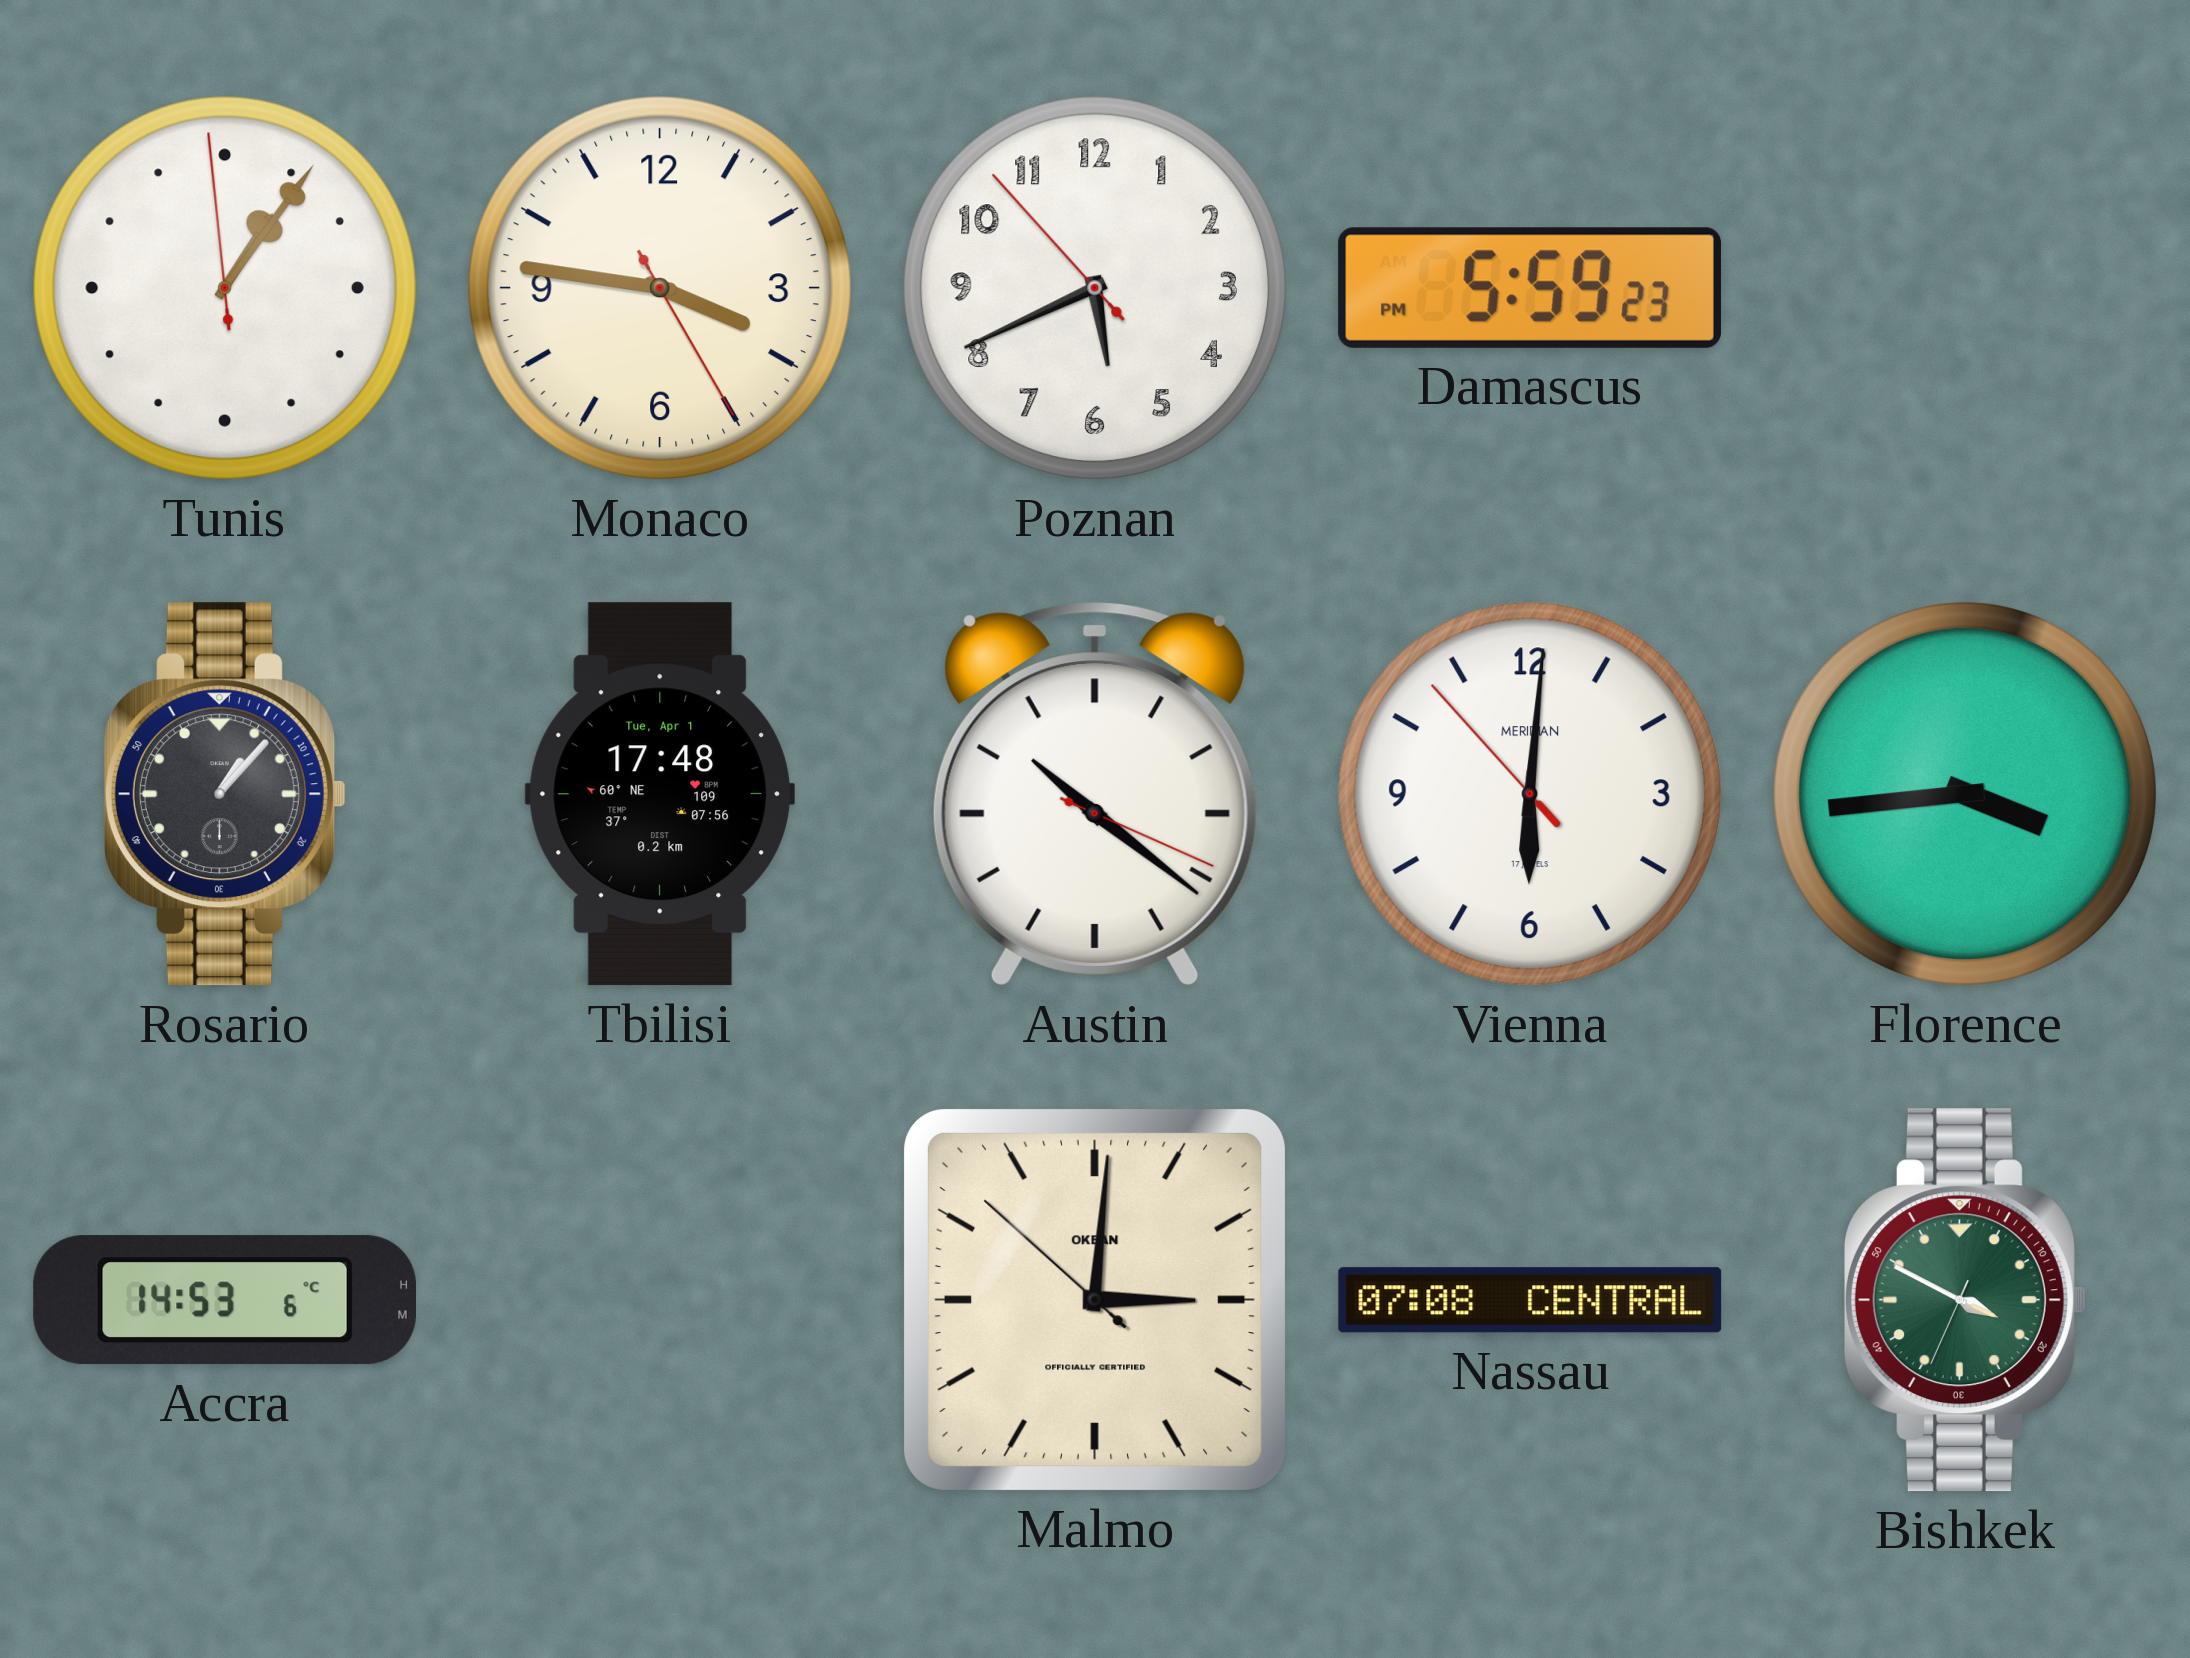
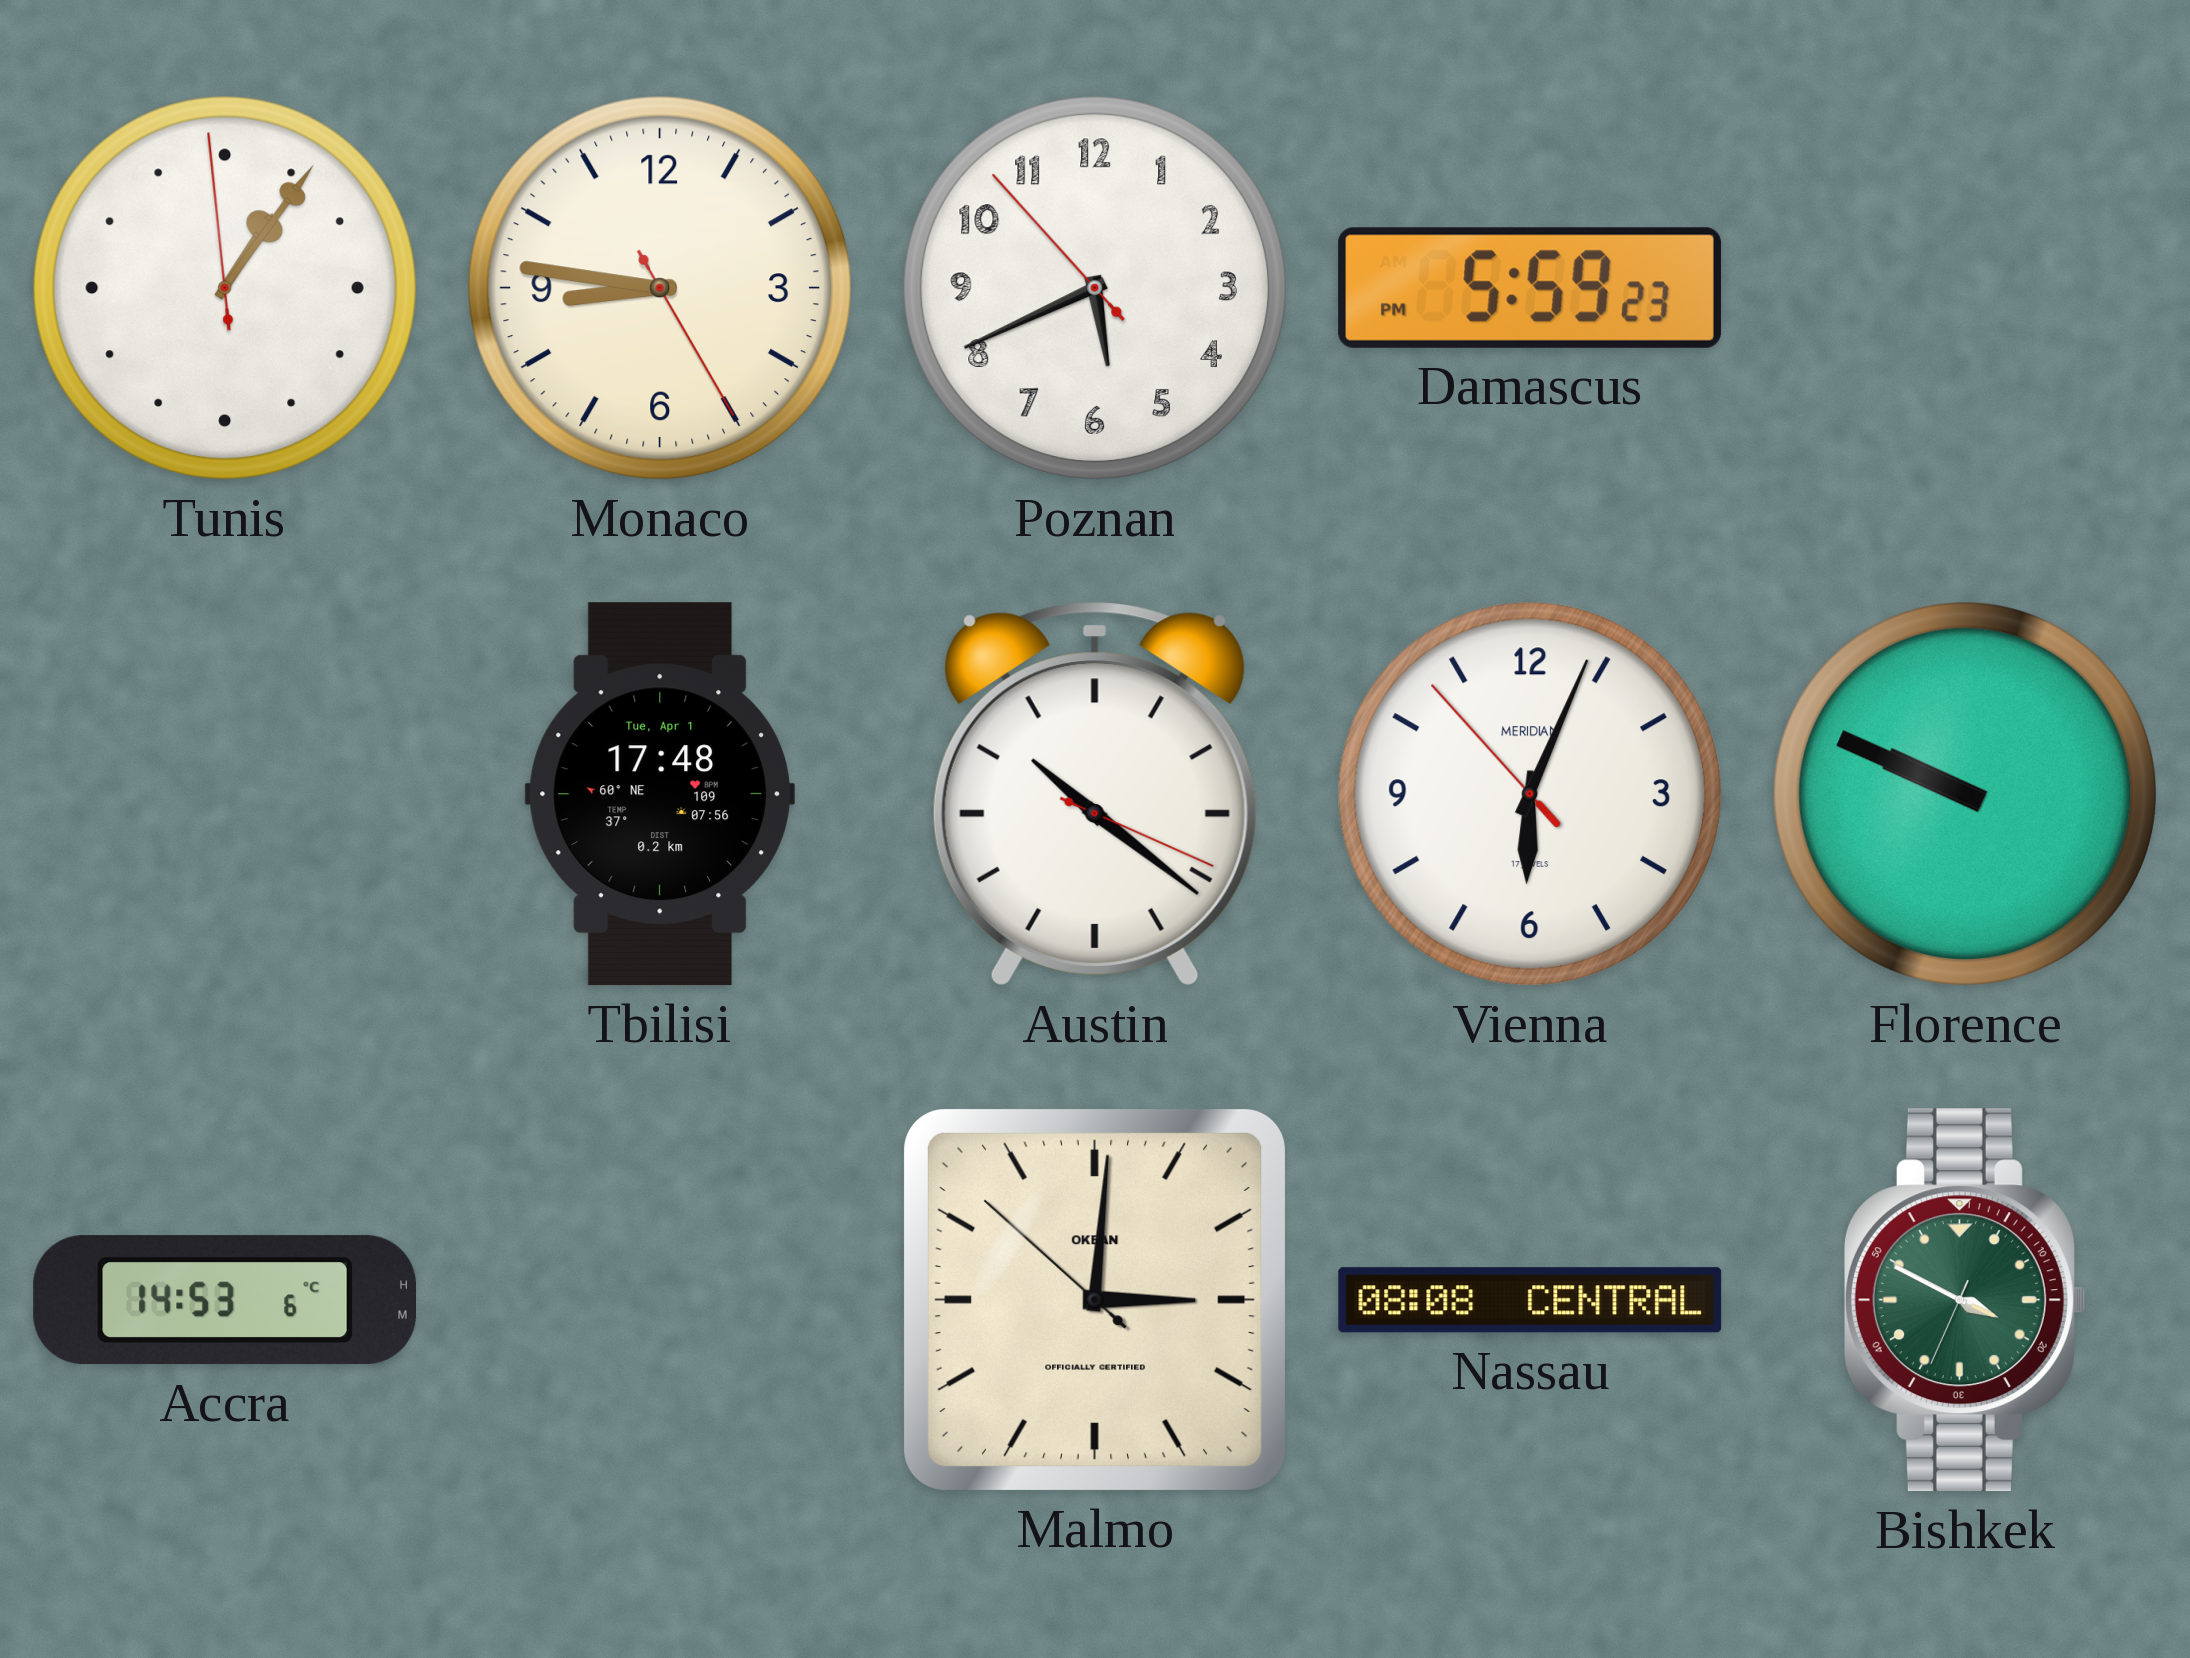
Monaco: 3:46 -> 8:46 (660, 288)
Rosario: 1:07 -> none (225, 794)
Vienna: 6:00 -> 6:03 (1530, 794)
Florence: 3:44 -> 9:49 (1965, 794)
Nassau: 07:08 -> 08:08 (1530, 1300)
